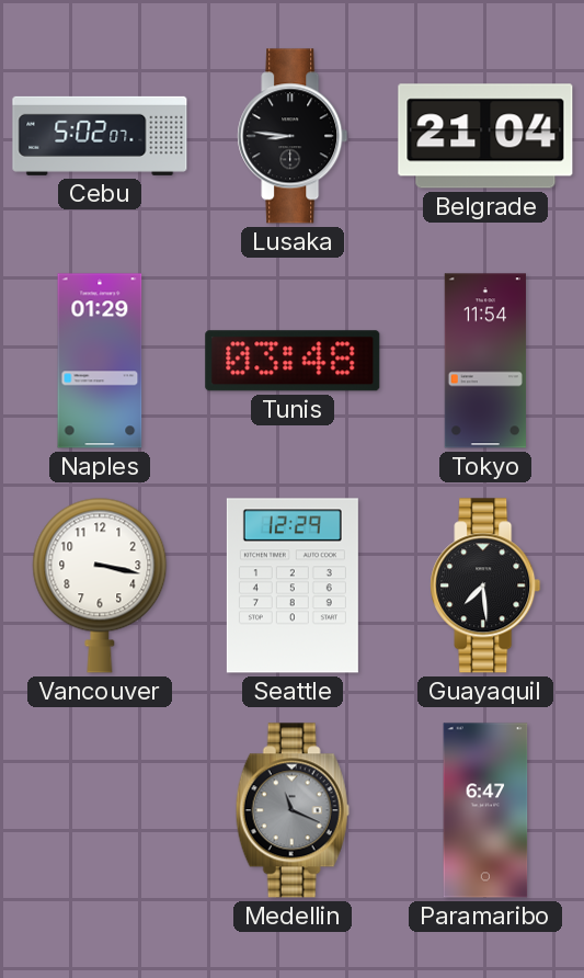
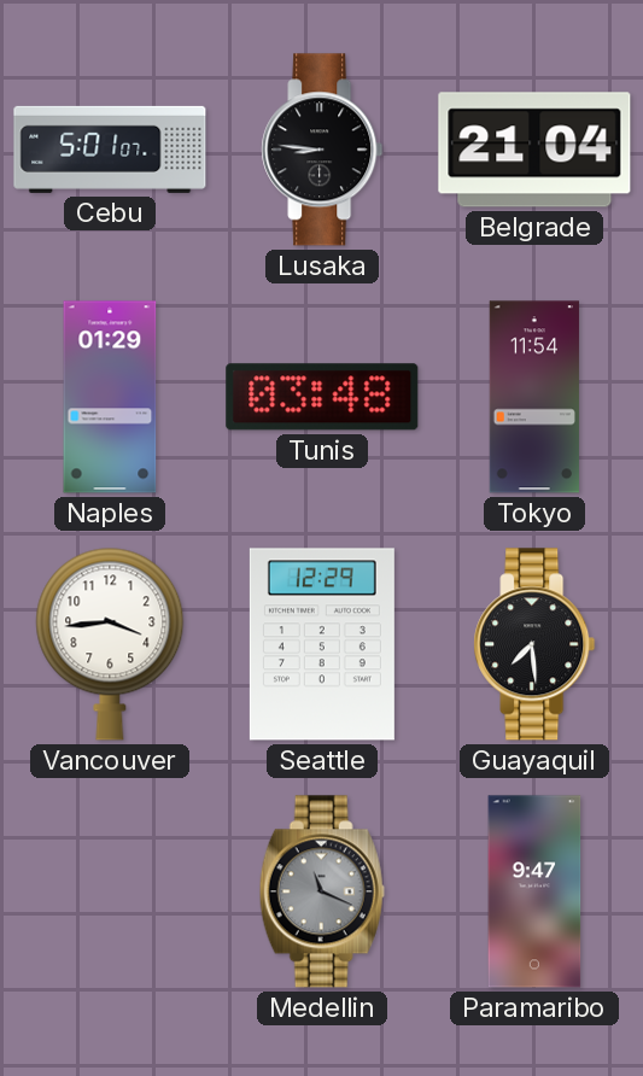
Cebu: 5:02 -> 5:01 (110, 150)
Vancouver: 3:17 -> 3:44 (110, 644)
Paramaribo: 6:47 -> 9:47 (534, 891)
